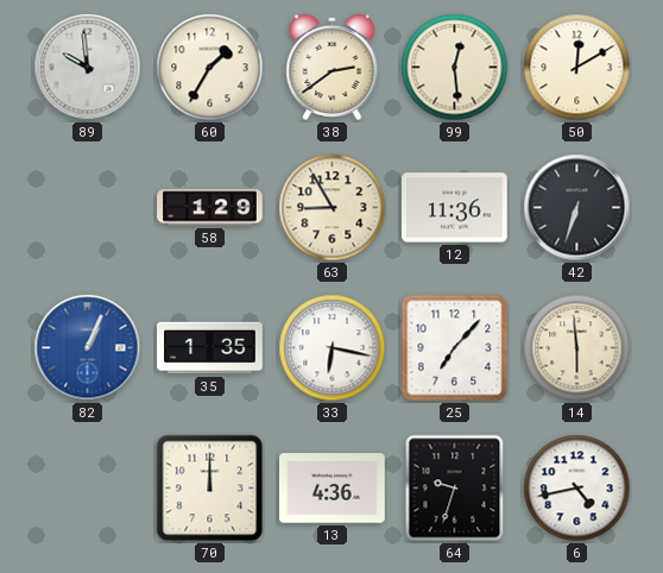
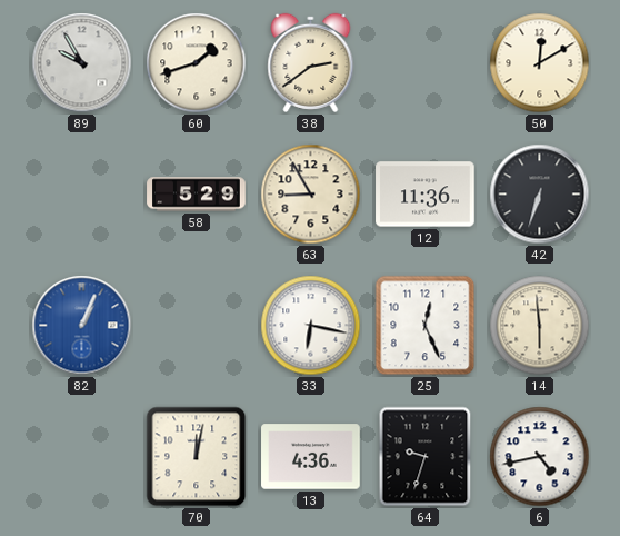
89: 9:59 -> 9:55 (82, 63)
60: 1:35 -> 1:42 (197, 63)
99: 12:29 -> none (455, 68)
58: 1:29 -> 5:29 (197, 195)
35: 1:35 -> none (210, 348)
25: 7:07 -> 12:26 (426, 326)
70: 12:00 -> 12:02 (197, 457)
